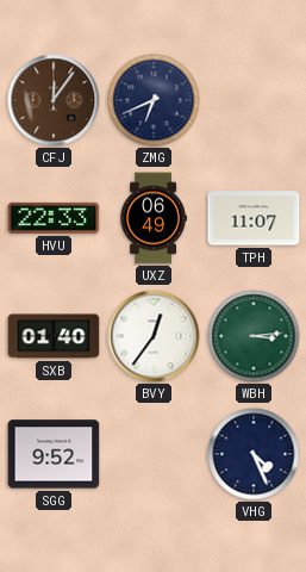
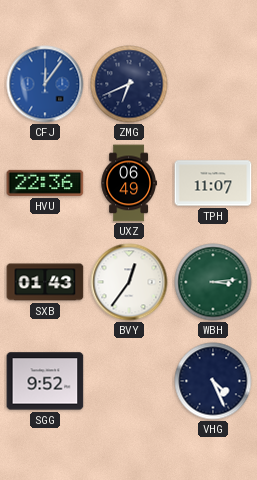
CFJ dial: brown -> blue (45, 84)
HVU: 22:33 -> 22:36 (45, 183)
SXB: 01:40 -> 01:43 (45, 282)
